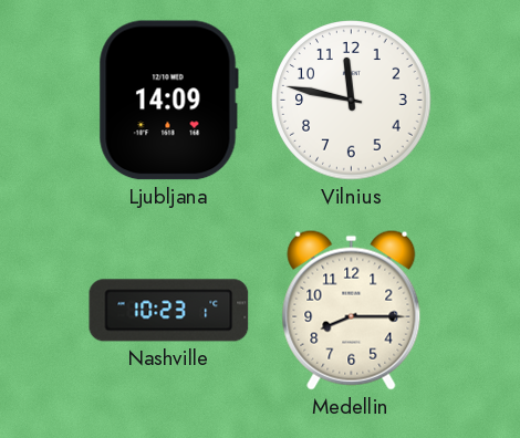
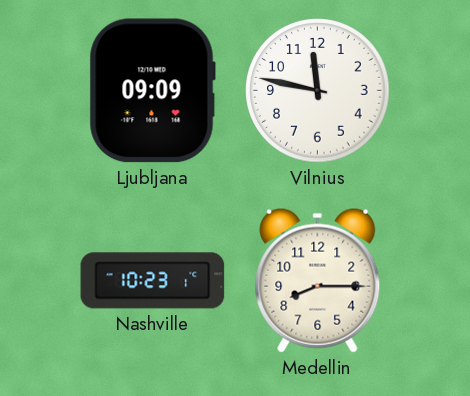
Ljubljana: 14:09 -> 09:09 (152, 91)
